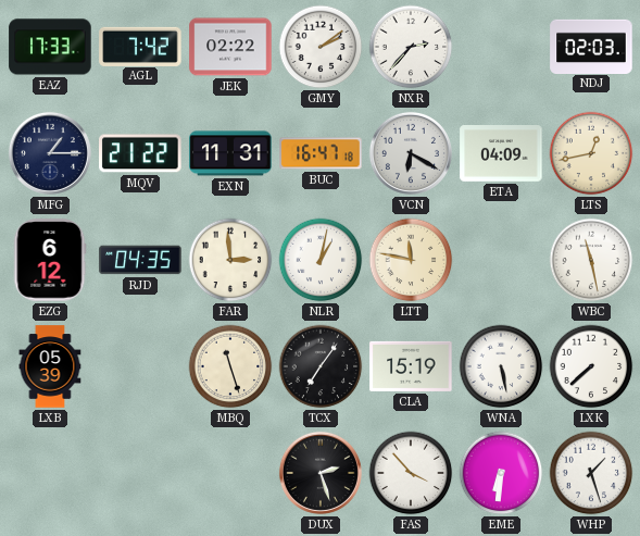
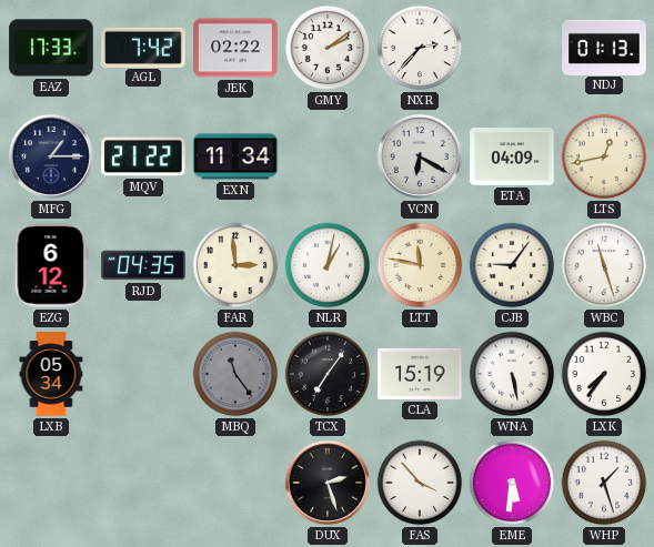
NDJ: 02:03 -> 01:13 (604, 47)
EXN: 11:31 -> 11:34 (235, 156)
BUC: 16:47 -> none (321, 153)
CJB: none -> 9:06 (512, 265)
WBC: 11:28 -> 11:27 (604, 265)
LXB: 05:39 -> 05:34 (51, 374)
MBQ: 11:27 -> 11:24 (235, 374)
MBQ dial: cream -> grey (235, 374)
LXK: 7:38 -> 7:36 (604, 374)
EME: 6:31 -> 5:31 (512, 483)
